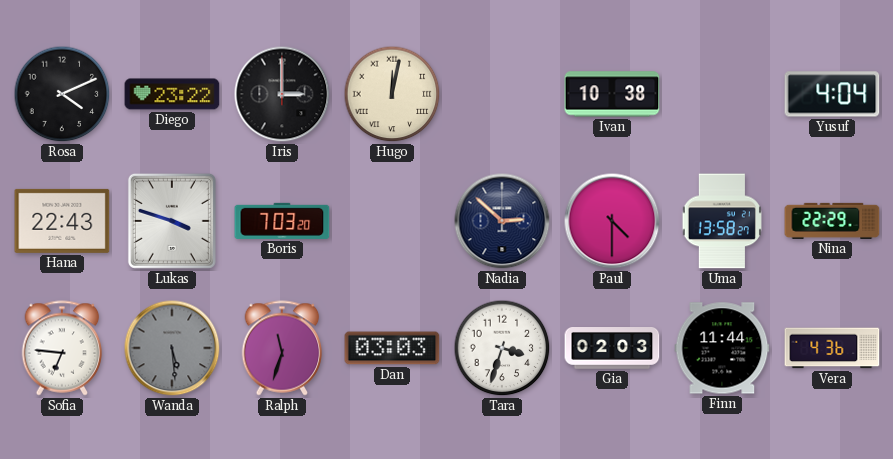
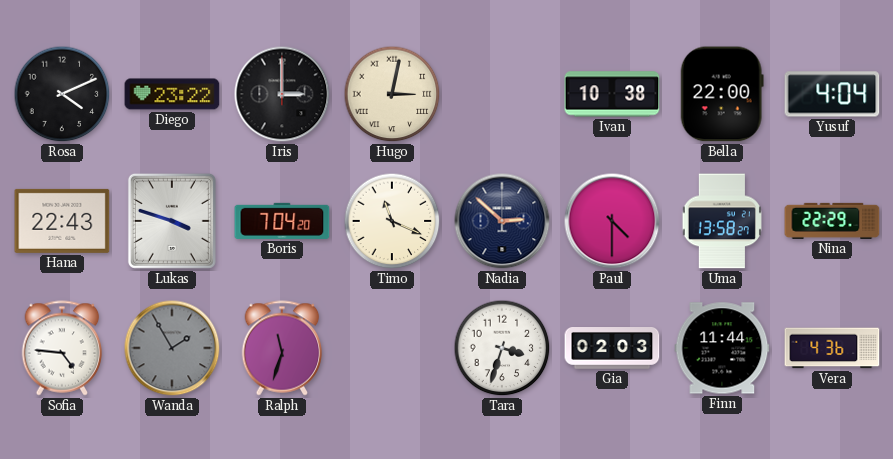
Hugo: 12:02 -> 3:02 (392, 94)
Bella: none -> 22:00 (722, 94)
Boris: 7:03 -> 7:04 (282, 221)
Timo: none -> 11:19 (392, 221)
Sofia: 6:46 -> 4:46 (62, 348)
Wanda: 5:29 -> 1:55 (172, 348)
Dan: 03:03 -> none (392, 348)
